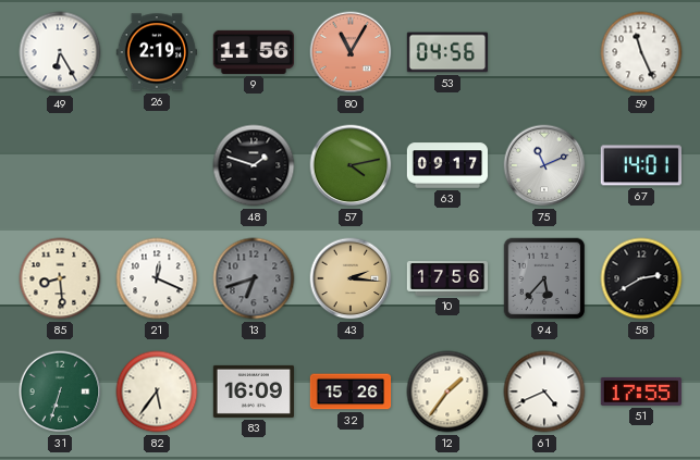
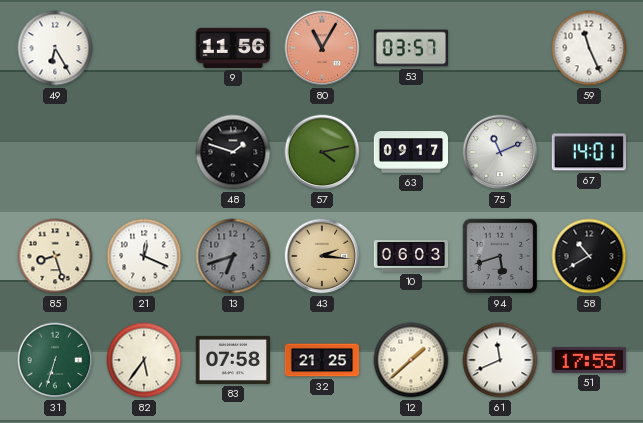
26: 2:19 -> none (156, 52)
53: 04:56 -> 03:57 (410, 48)
85: 8:29 -> 8:27 (55, 256)
10: 17:56 -> 06:03 (411, 257)
94: 5:37 -> 5:42 (500, 256)
58: 2:40 -> 10:40 (589, 256)
83: 16:09 -> 07:58 (232, 360)
32: 15:26 -> 21:25 (322, 360)
12: 1:36 -> 1:38 (411, 360)
61: 4:41 -> 11:41 (500, 360)
